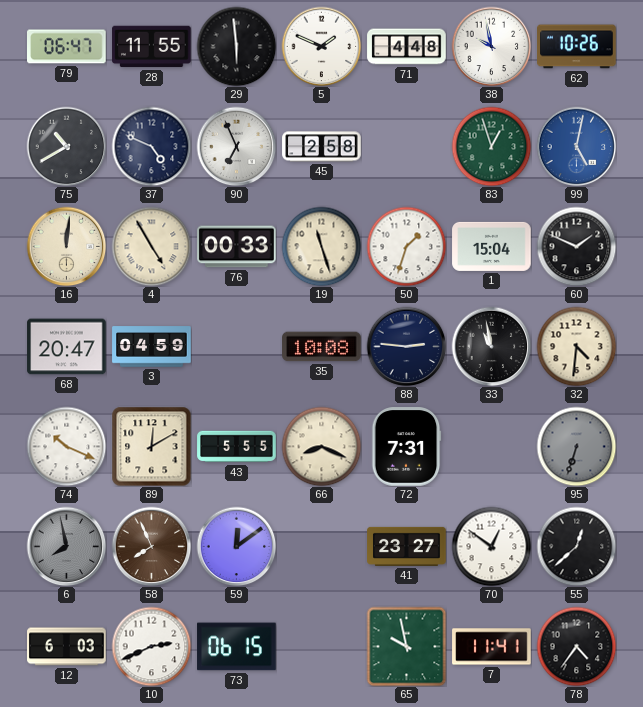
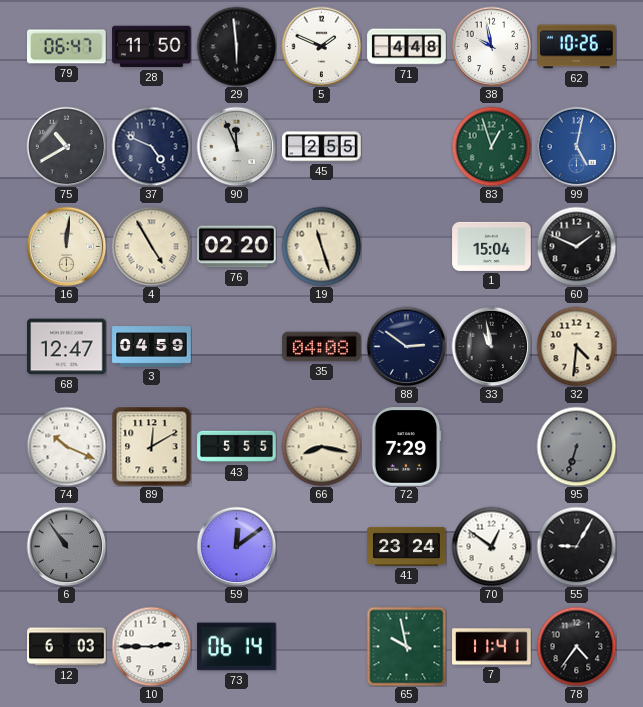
28: 11:55 -> 11:50 (152, 47)
90: 6:56 -> 11:56 (236, 146)
45: 2:58 -> 2:55 (322, 147)
76: 00:33 -> 02:20 (237, 247)
50: 1:33 -> none (406, 246)
68: 20:47 -> 12:47 (67, 347)
35: 10:08 -> 04:08 (322, 347)
88: 2:46 -> 2:51 (406, 346)
66: 8:19 -> 8:17 (321, 446)
72: 7:31 -> 7:29 (406, 447)
6: 7:58 -> 10:54 (66, 546)
58: 7:56 -> none (151, 546)
41: 23:27 -> 23:24 (407, 546)
55: 12:38 -> 9:05 (576, 546)
10: 2:41 -> 2:45 (151, 646)
73: 06:15 -> 06:14 (237, 647)
